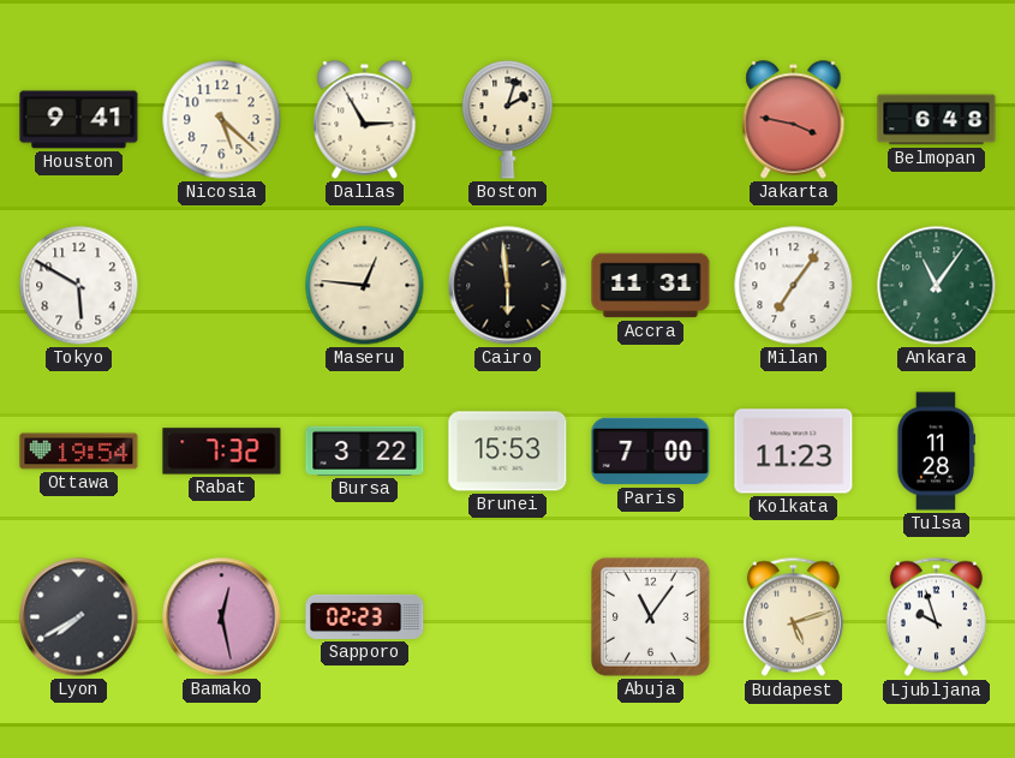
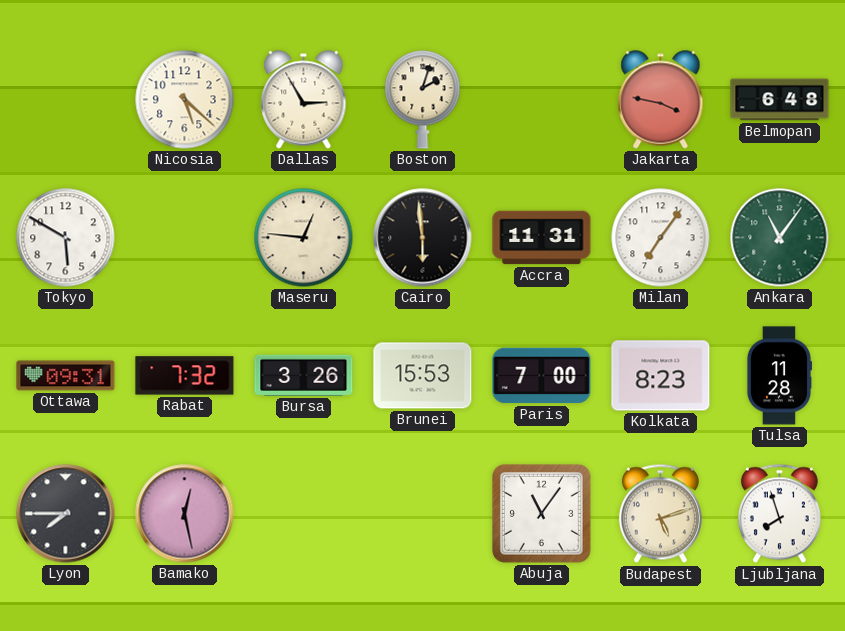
Houston: 9:41 -> none (79, 120)
Ottawa: 19:54 -> 09:31 (66, 376)
Bursa: 3:22 -> 3:26 (304, 375)
Kolkata: 11:23 -> 8:23 (661, 376)
Lyon: 7:40 -> 7:45 (66, 514)
Sapporo: 02:23 -> none (365, 616)
Ljubljana: 9:57 -> 7:57 (779, 514)
